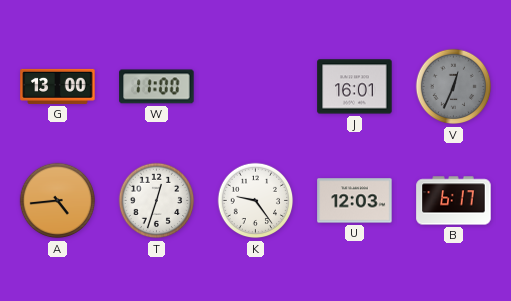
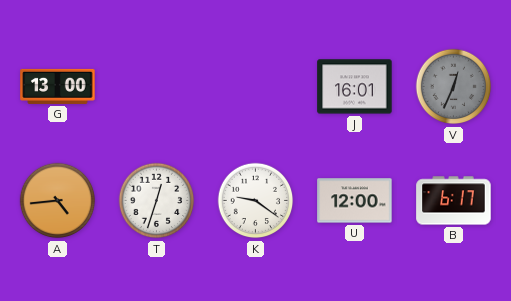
W: 11:00 -> none (157, 87)
K: 9:24 -> 9:21 (256, 201)
U: 12:03 -> 12:00 (355, 201)
